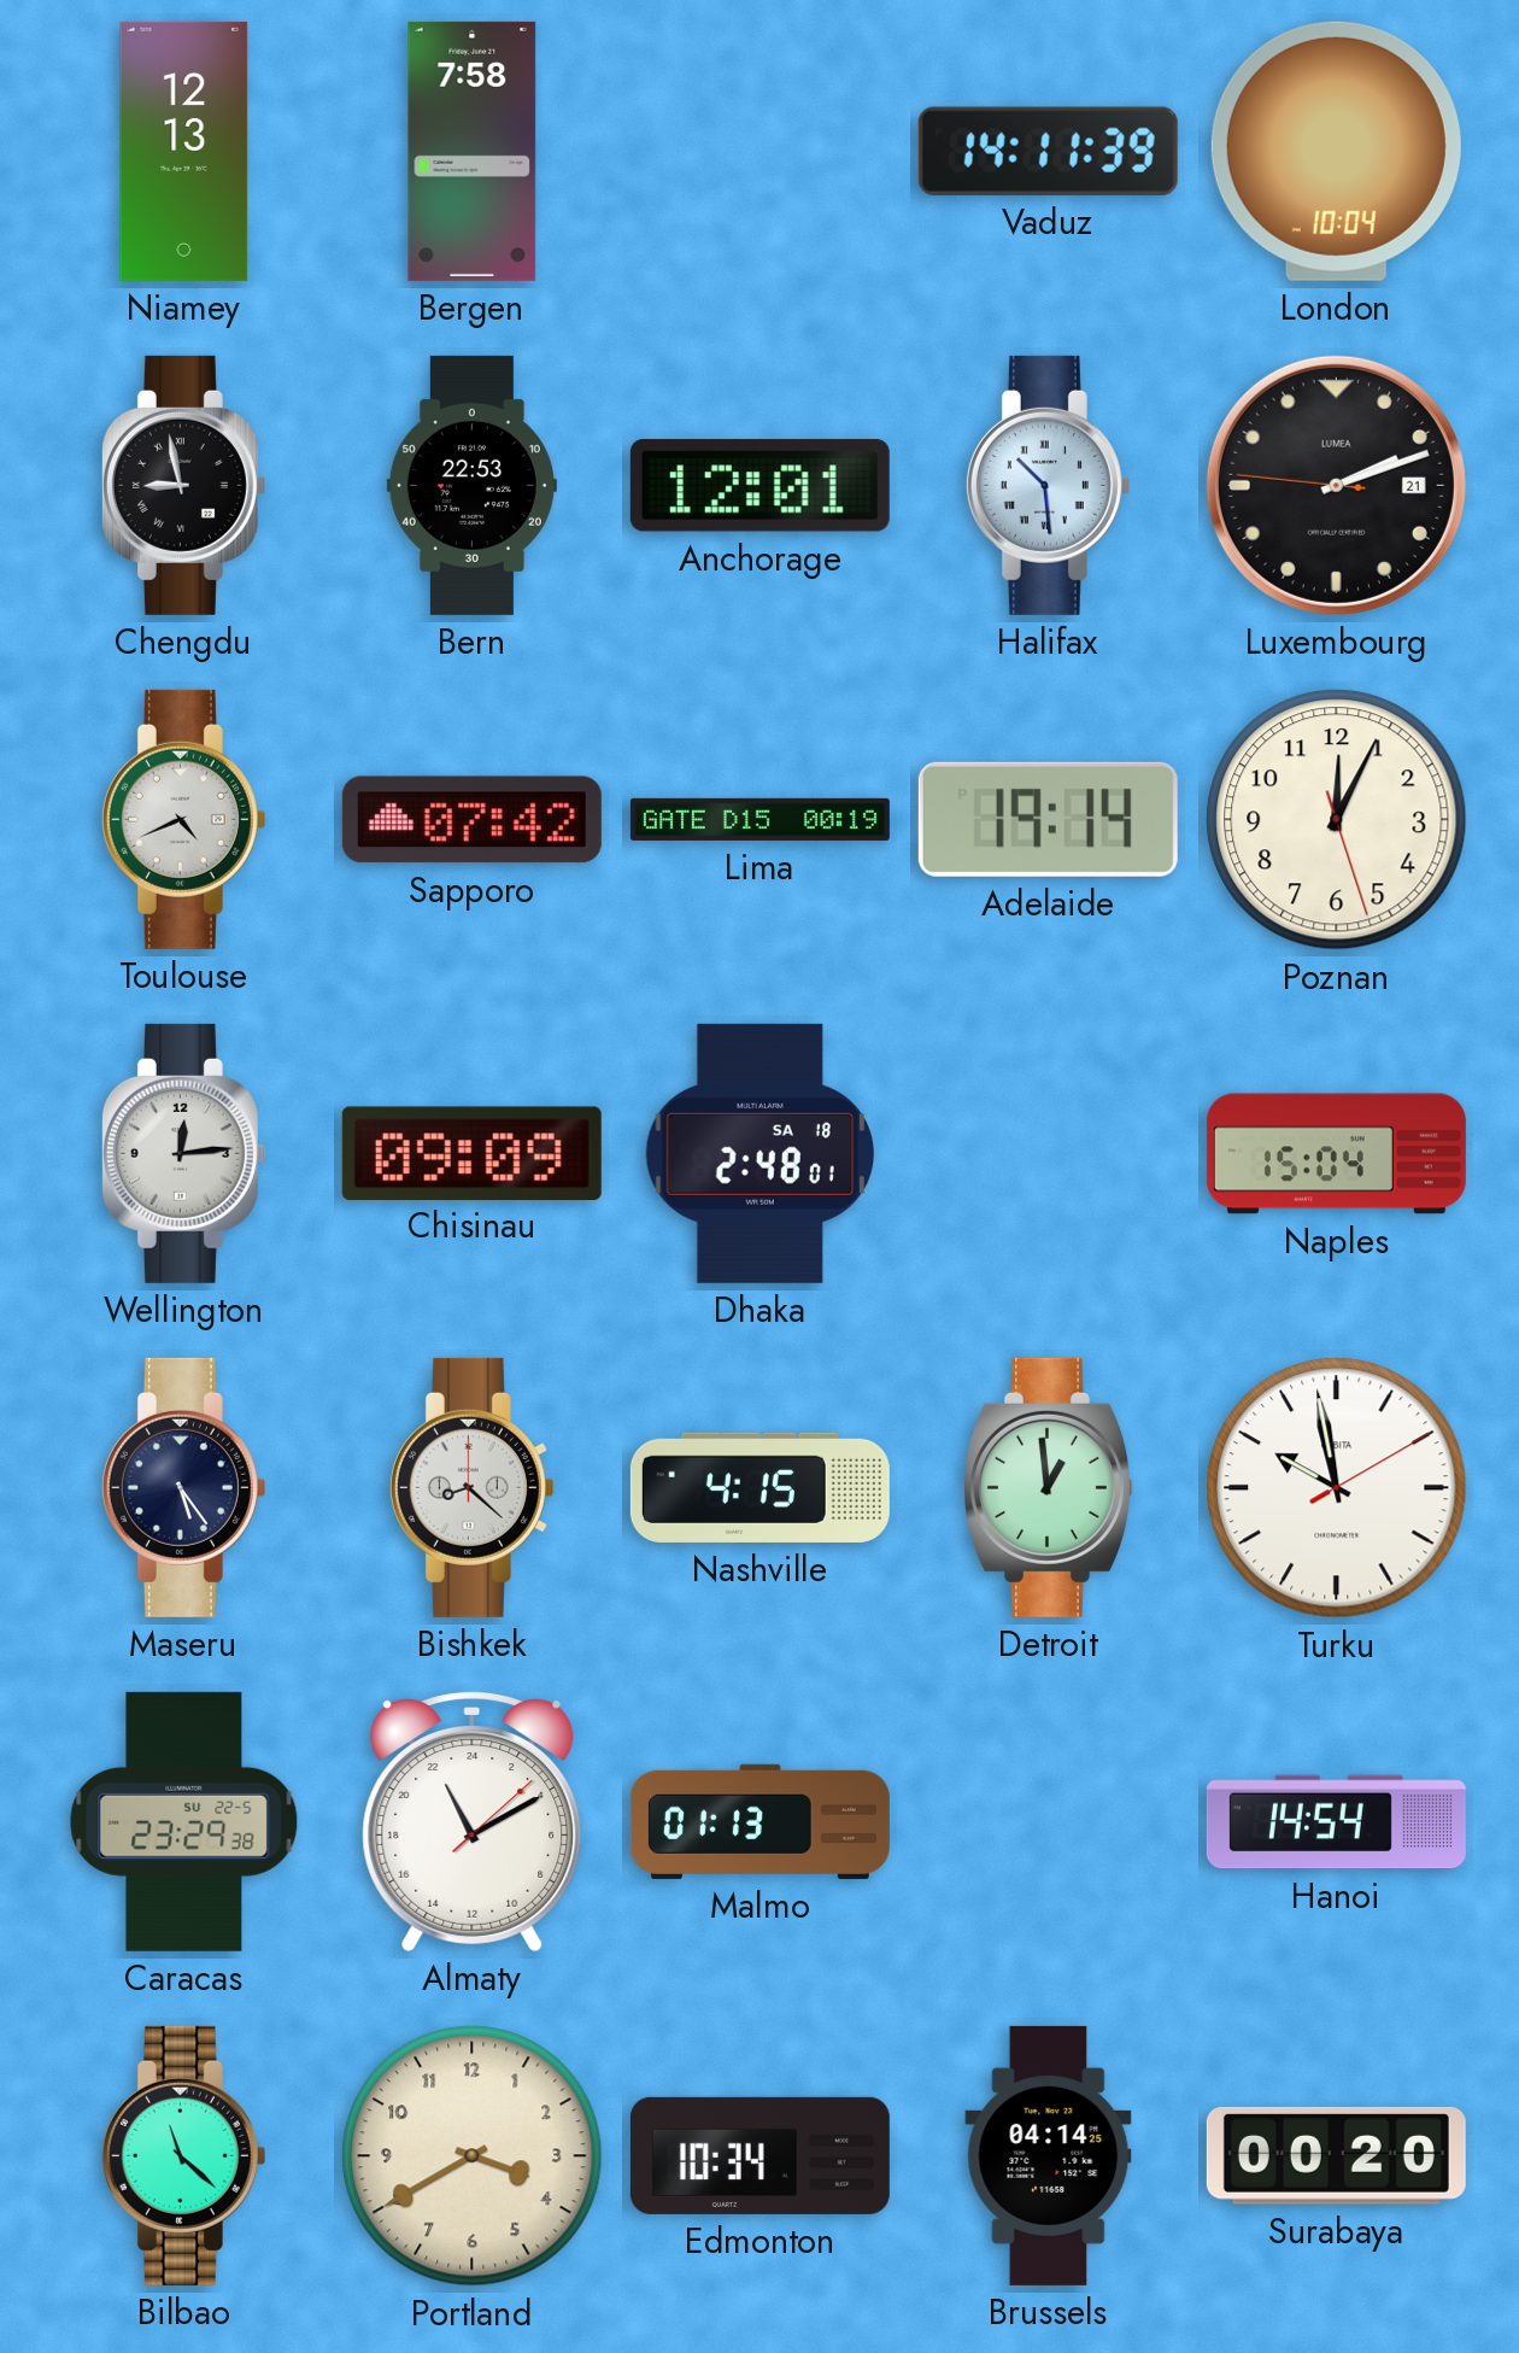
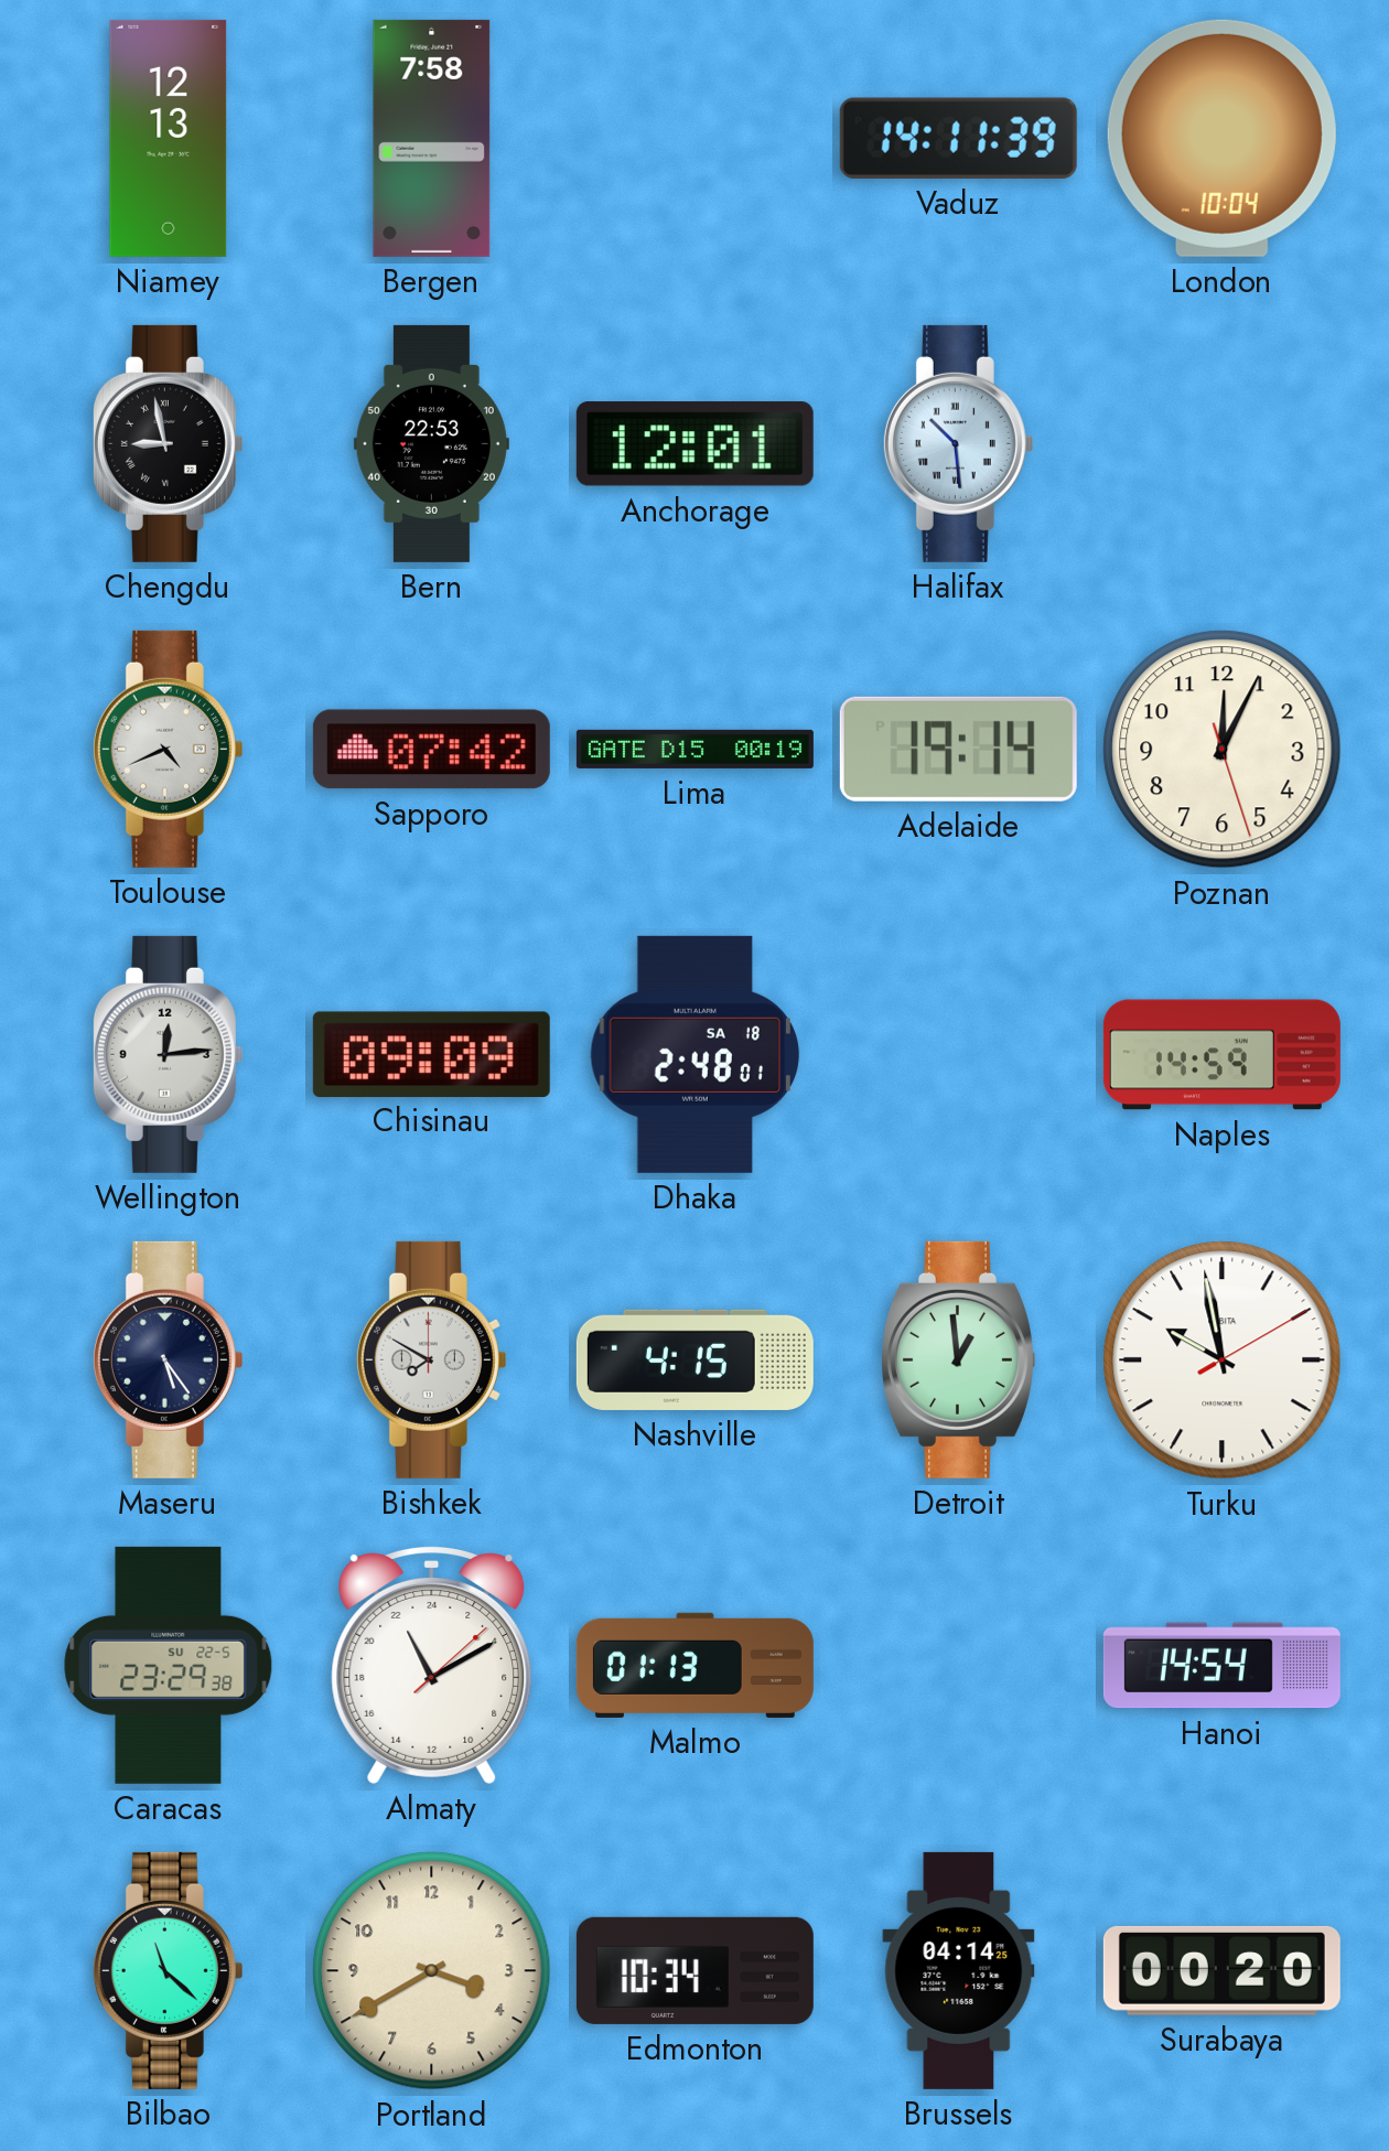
Luxembourg: 2:11 -> none (1336, 485)
Naples: 15:04 -> 14:59 (1221, 1055)
Bishkek: 8:22 -> 7:50 (431, 1359)
